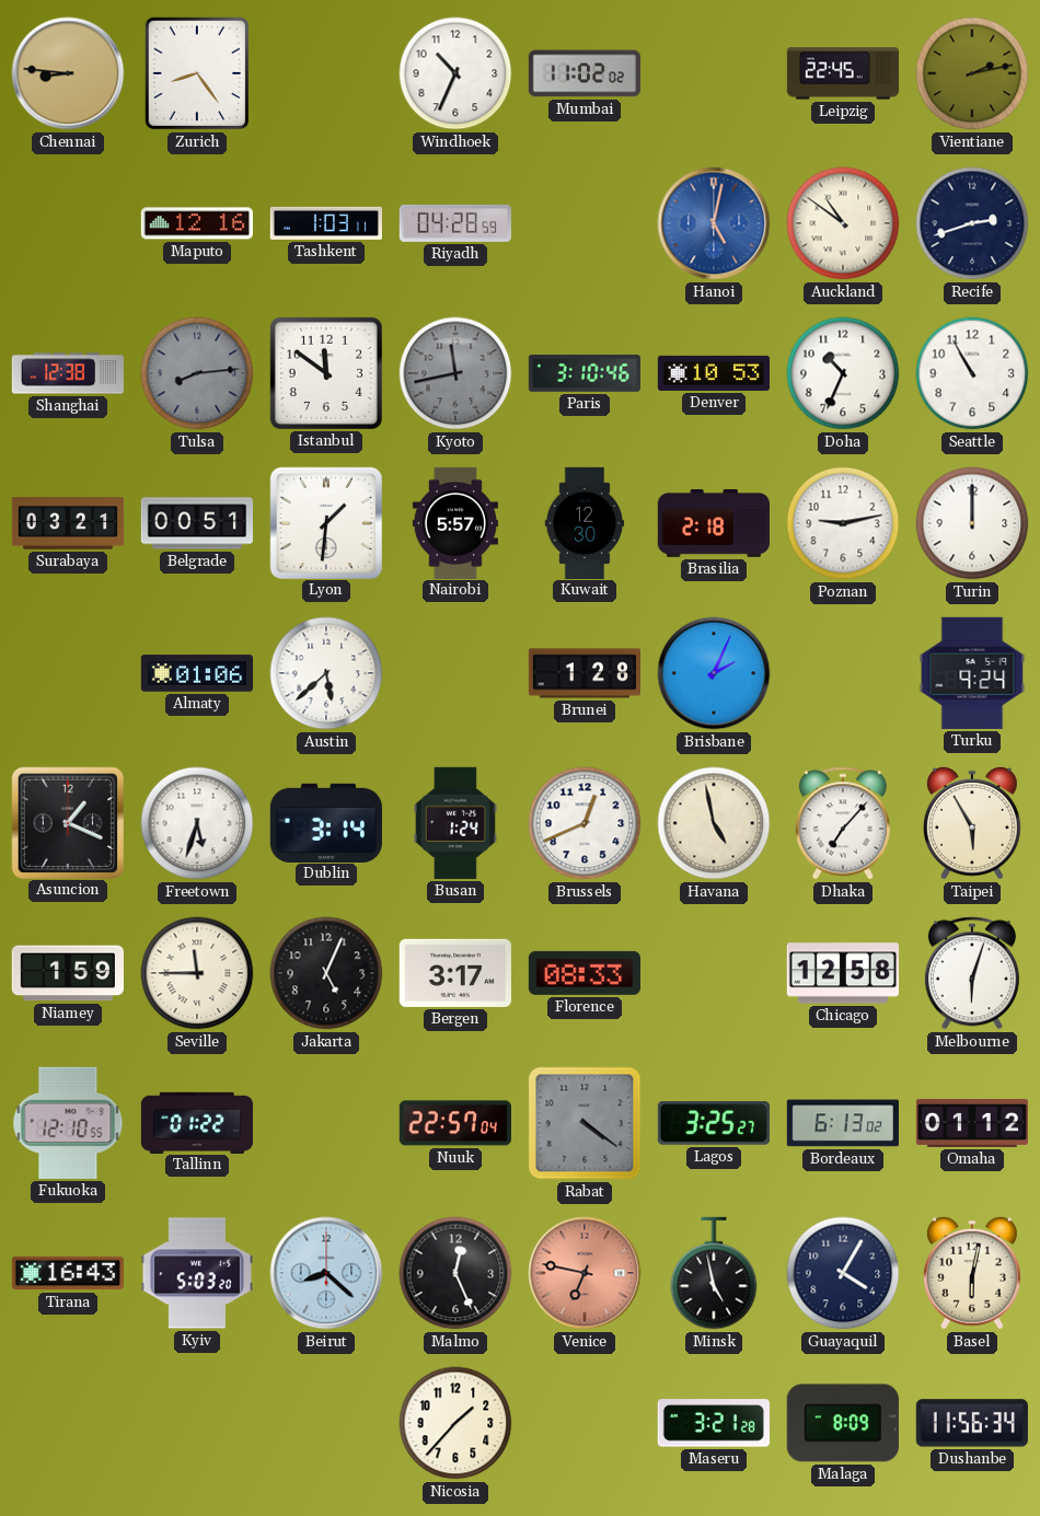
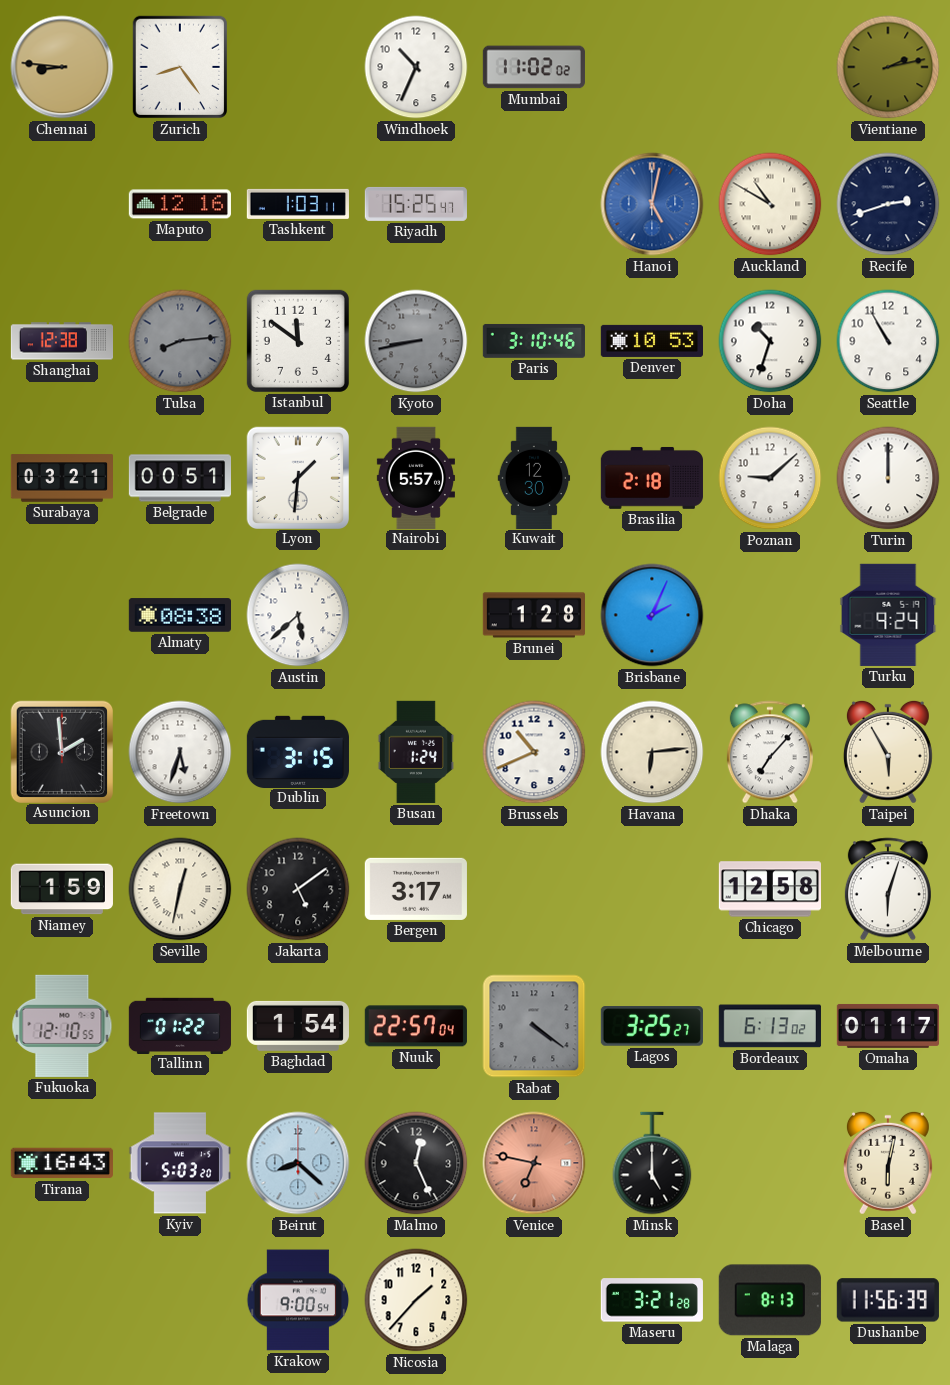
Leipzig: 22:45 -> none (842, 73)
Riyadh: 04:28 -> 15:25 (416, 204)
Auckland: 10:51 -> 10:50 (770, 204)
Kyoto: 11:43 -> 8:43 (416, 341)
Doha: 10:34 -> 10:33 (770, 341)
Poznan: 9:13 -> 9:08 (770, 478)
Almaty: 01:06 -> 08:38 (179, 615)
Asuncion: 1:19 -> 1:59 (61, 751)
Dublin: 3:14 -> 3:15 (298, 751)
Brussels: 12:41 -> 10:41 (534, 752)
Havana: 4:58 -> 6:14 (652, 752)
Seville: 11:45 -> 12:32 (180, 889)
Jakarta: 5:04 -> 5:09 (298, 889)
Florence: 08:33 -> none (585, 973)
Baghdad: none -> 1:54 (298, 1026)
Omaha: 01:12 -> 01:17 (887, 1026)
Minsk: 4:58 -> 5:00 (652, 1163)
Guayaquil: 4:05 -> none (843, 1273)
Krakow: none -> 9:00 (298, 1300)
Malaga: 8:09 -> 8:13 (770, 1300)
Dushanbe: 11:56:34 -> 11:56:39 (888, 1300)
